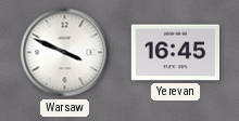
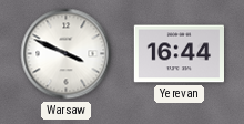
Yerevan: 16:45 -> 16:44 (179, 54)
